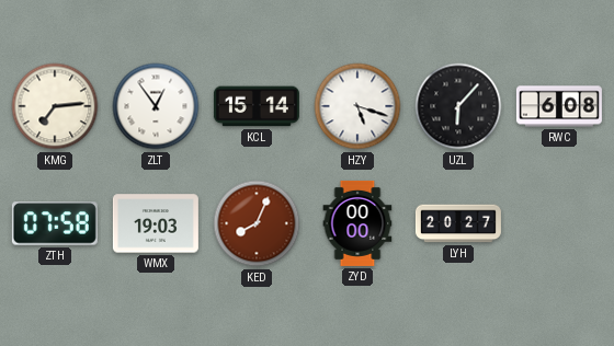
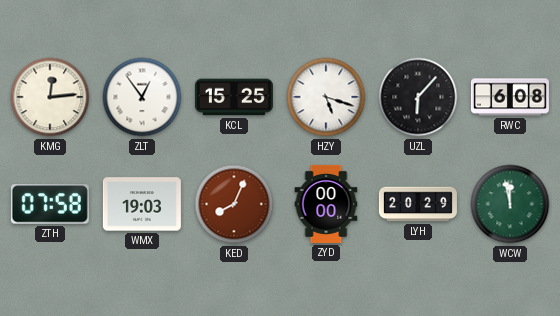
KMG: 7:14 -> 12:14 (50, 97)
KCL: 15:14 -> 15:25 (234, 97)
LYH: 20:27 -> 20:29 (418, 204)
WCW: none -> 11:58 (510, 204)
